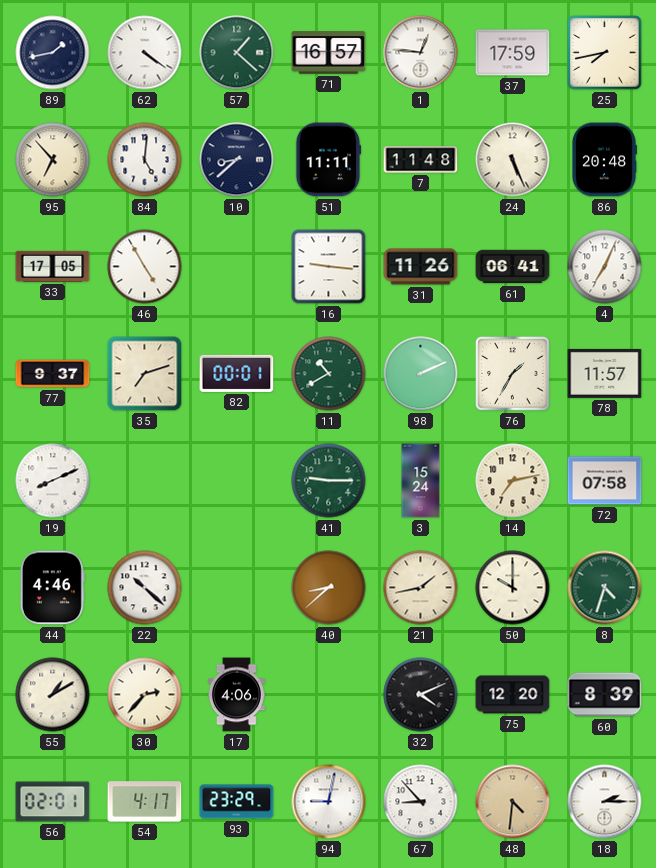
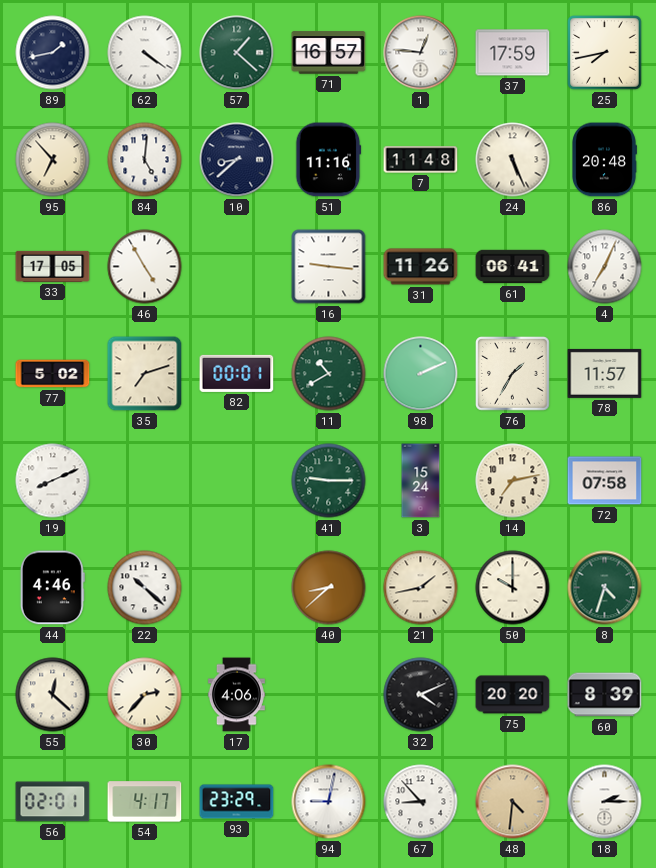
51: 11:11 -> 11:16 (328, 160)
77: 9:37 -> 5:02 (53, 374)
55: 1:10 -> 12:22 (53, 695)
75: 12:20 -> 20:20 (513, 695)
